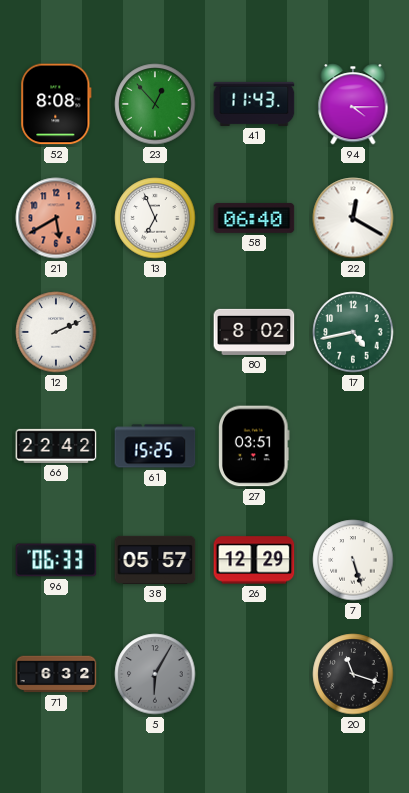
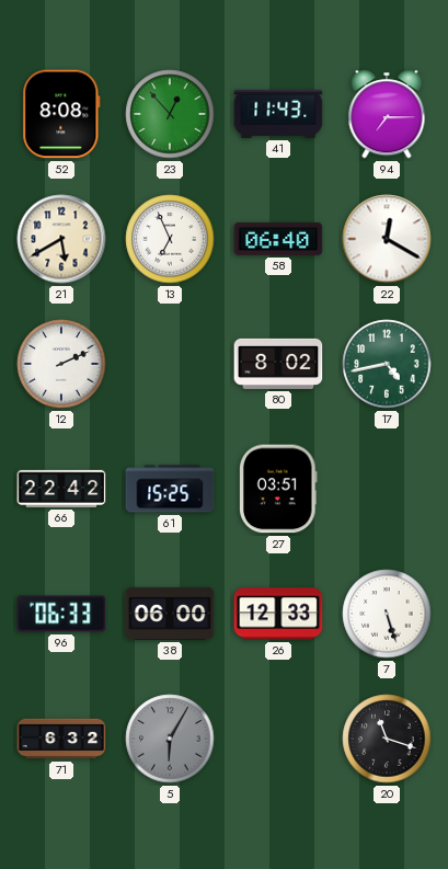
94: 4:15 -> 7:15 (387, 114)
21 dial: salmon -> cream (61, 239)
38: 05:57 -> 06:00 (170, 614)
26: 12:29 -> 12:33 (278, 614)
